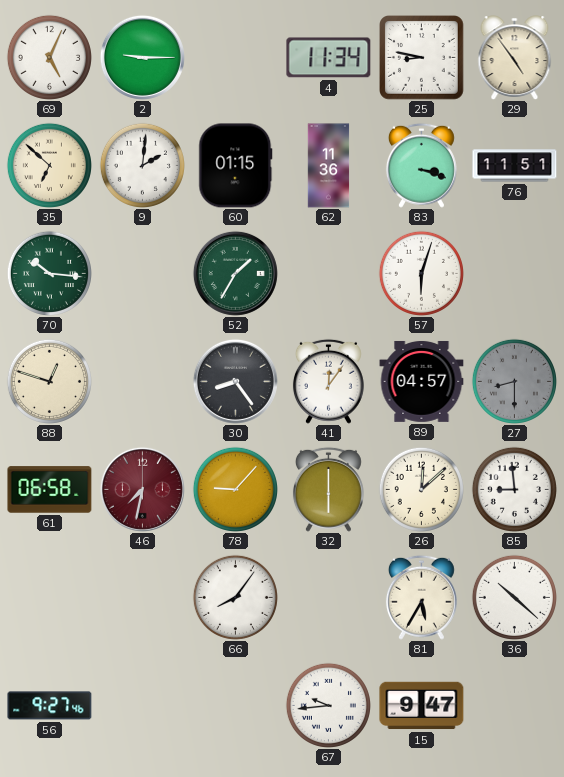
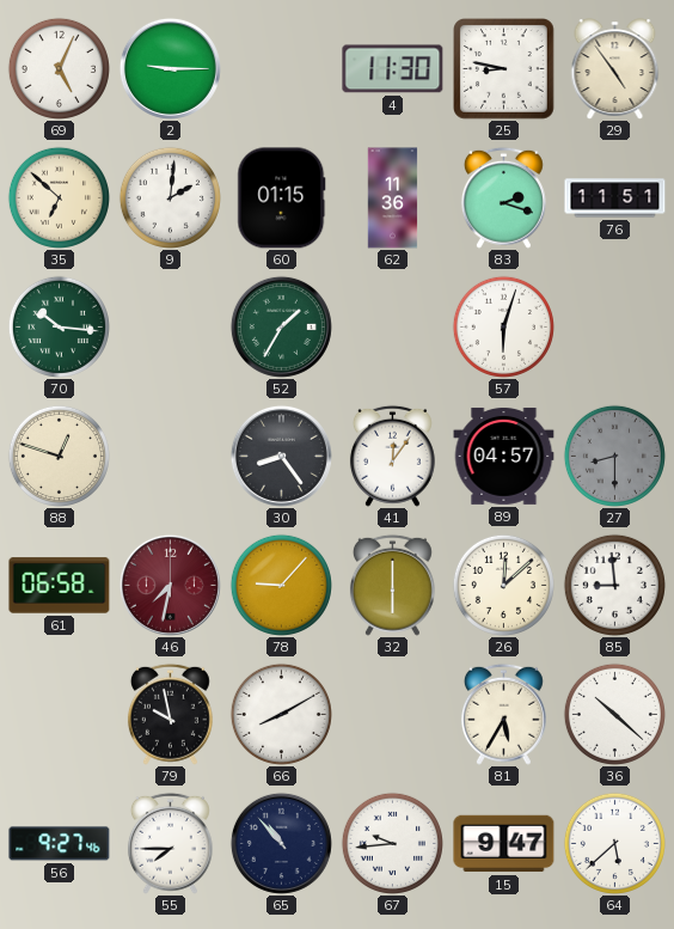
4: 11:34 -> 11:30 (393, 69)
83: 3:18 -> 2:18 (503, 197)
79: none -> 9:58 (170, 714)
66: 8:06 -> 8:10 (281, 714)
55: none -> 7:45 (170, 843)
65: none -> 10:53 (281, 843)
64: none -> 5:38 (614, 843)
